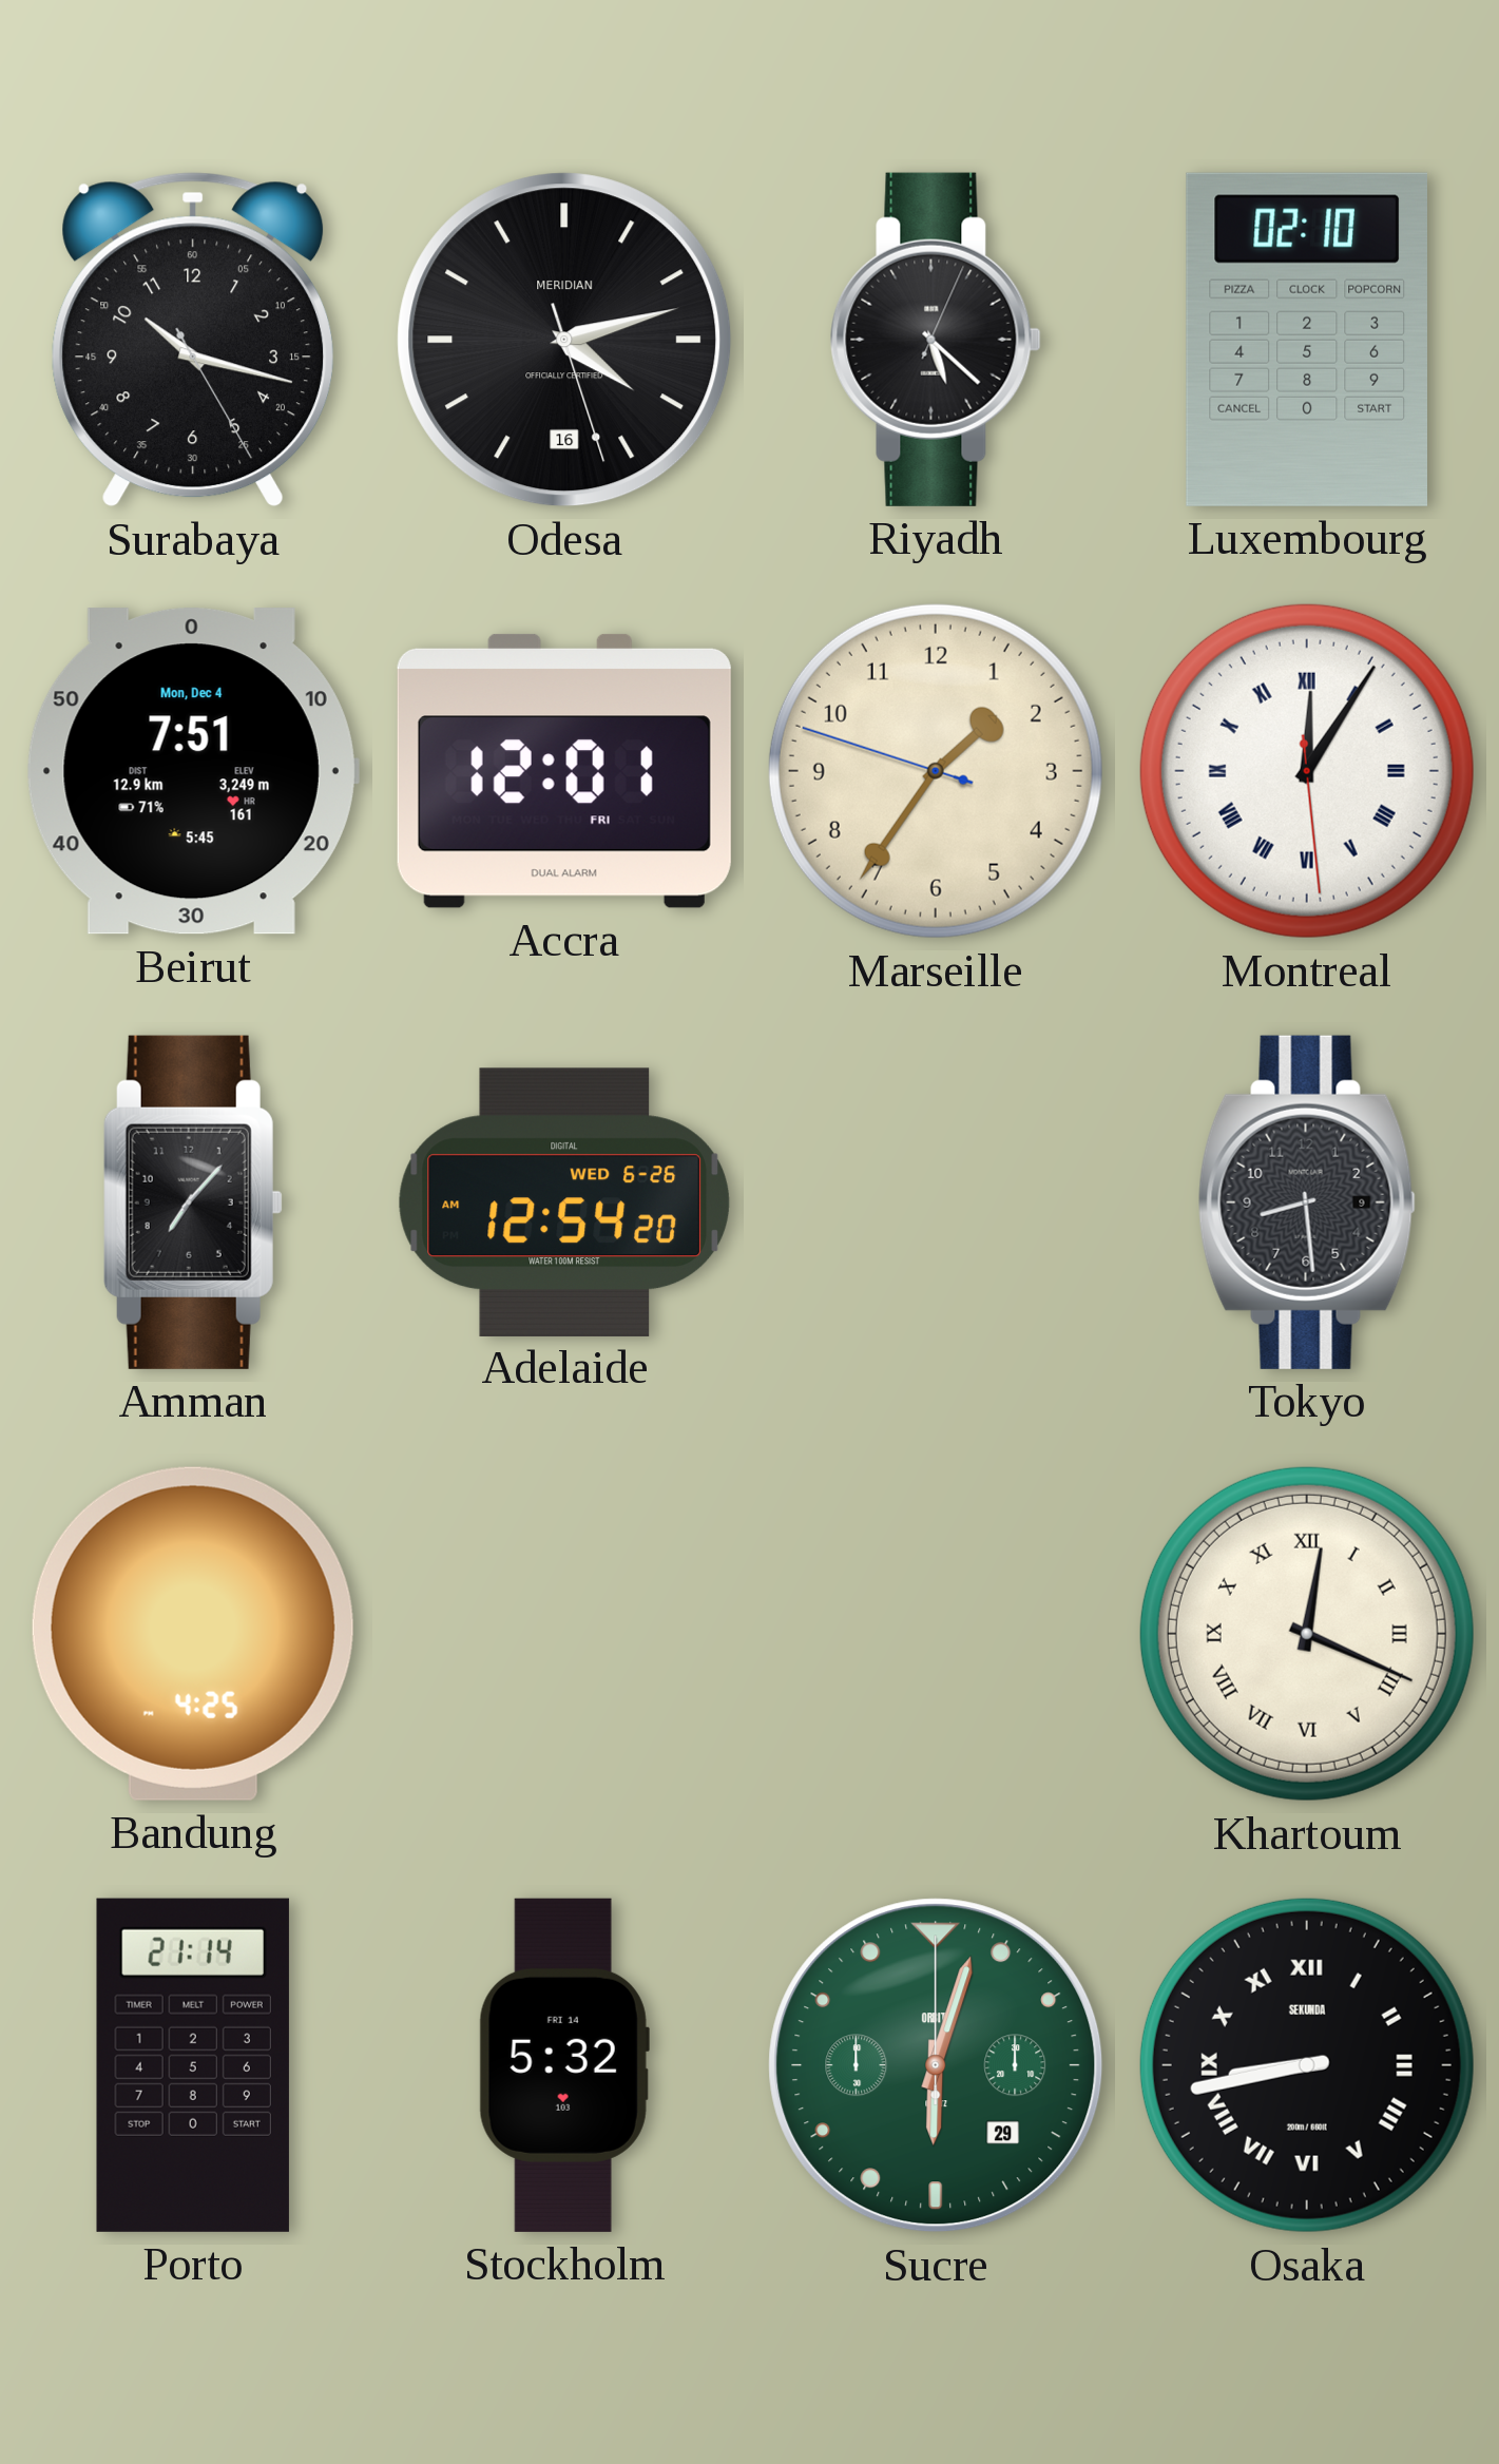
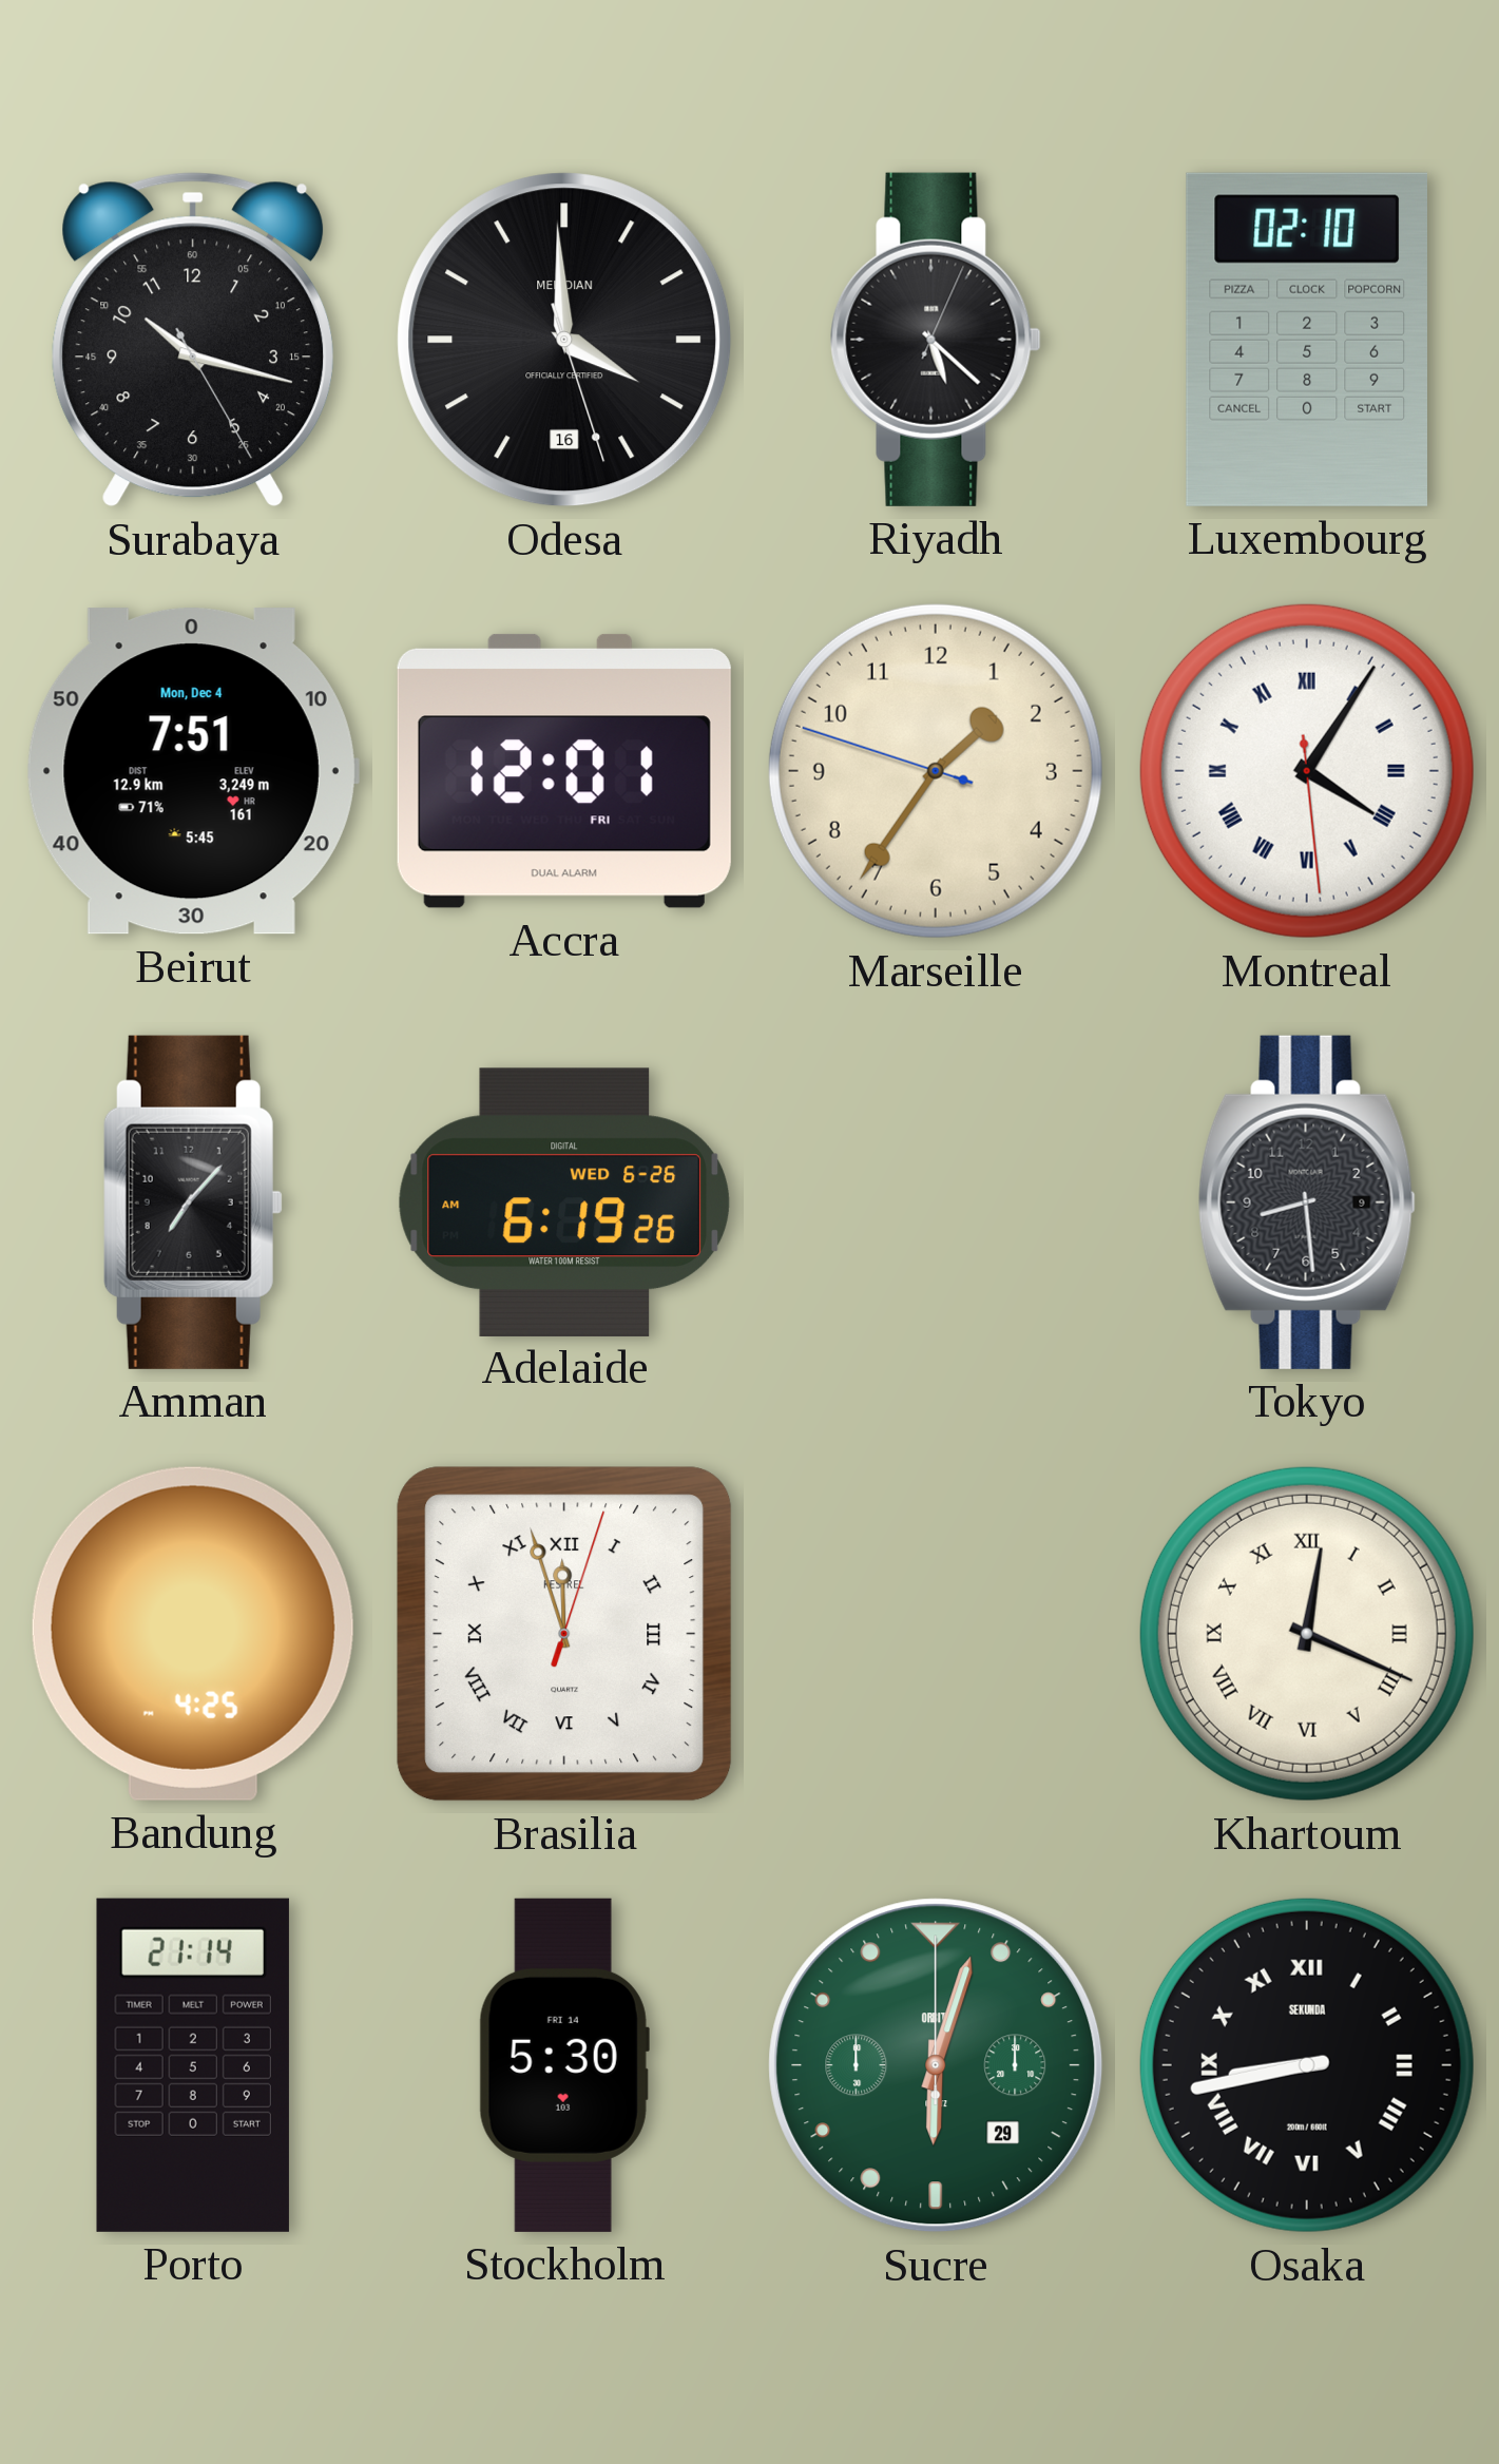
Odesa: 4:12 -> 3:59 (564, 340)
Montreal: 12:05 -> 4:05 (1307, 771)
Adelaide: 12:54 -> 6:19 (563, 1201)
Brasilia: none -> 11:57 (564, 1634)
Stockholm: 5:32 -> 5:30 (564, 2065)
